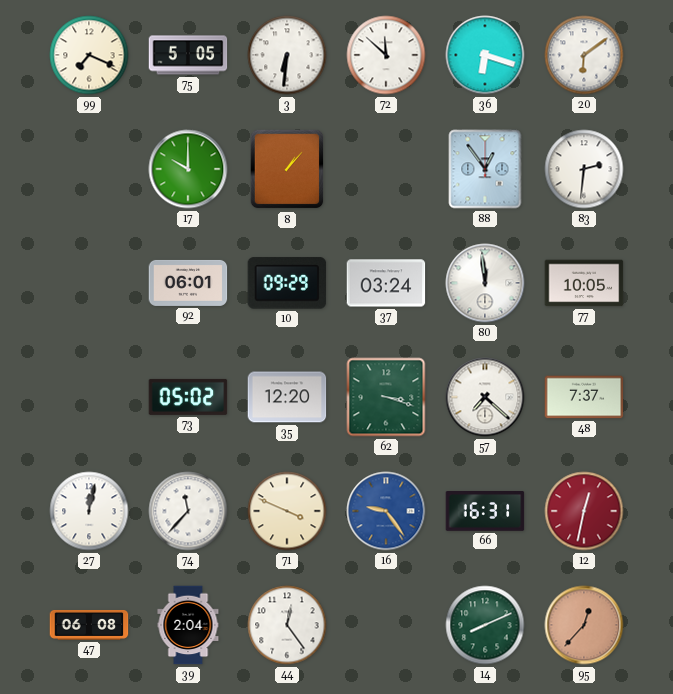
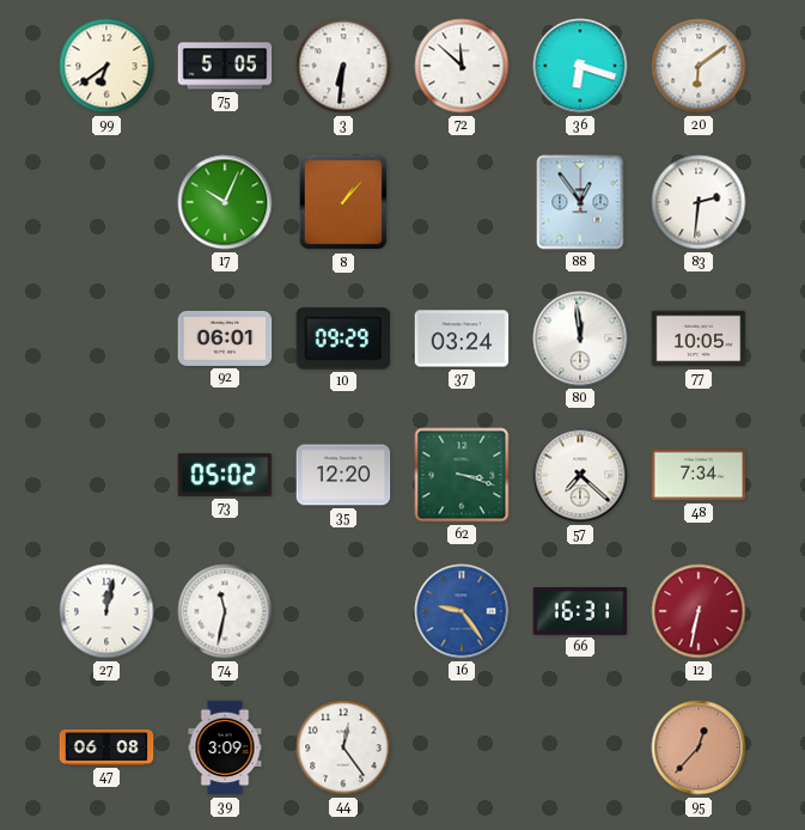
99: 7:19 -> 6:39 (106, 66)
17: 10:00 -> 10:04 (225, 202)
48: 7:37 -> 7:34 (699, 475)
74: 11:37 -> 11:32 (225, 611)
71: 3:49 -> none (287, 511)
12: 12:32 -> 6:32 (699, 611)
39: 2:04 -> 3:09 (225, 747)
14: 8:11 -> none (485, 625)
